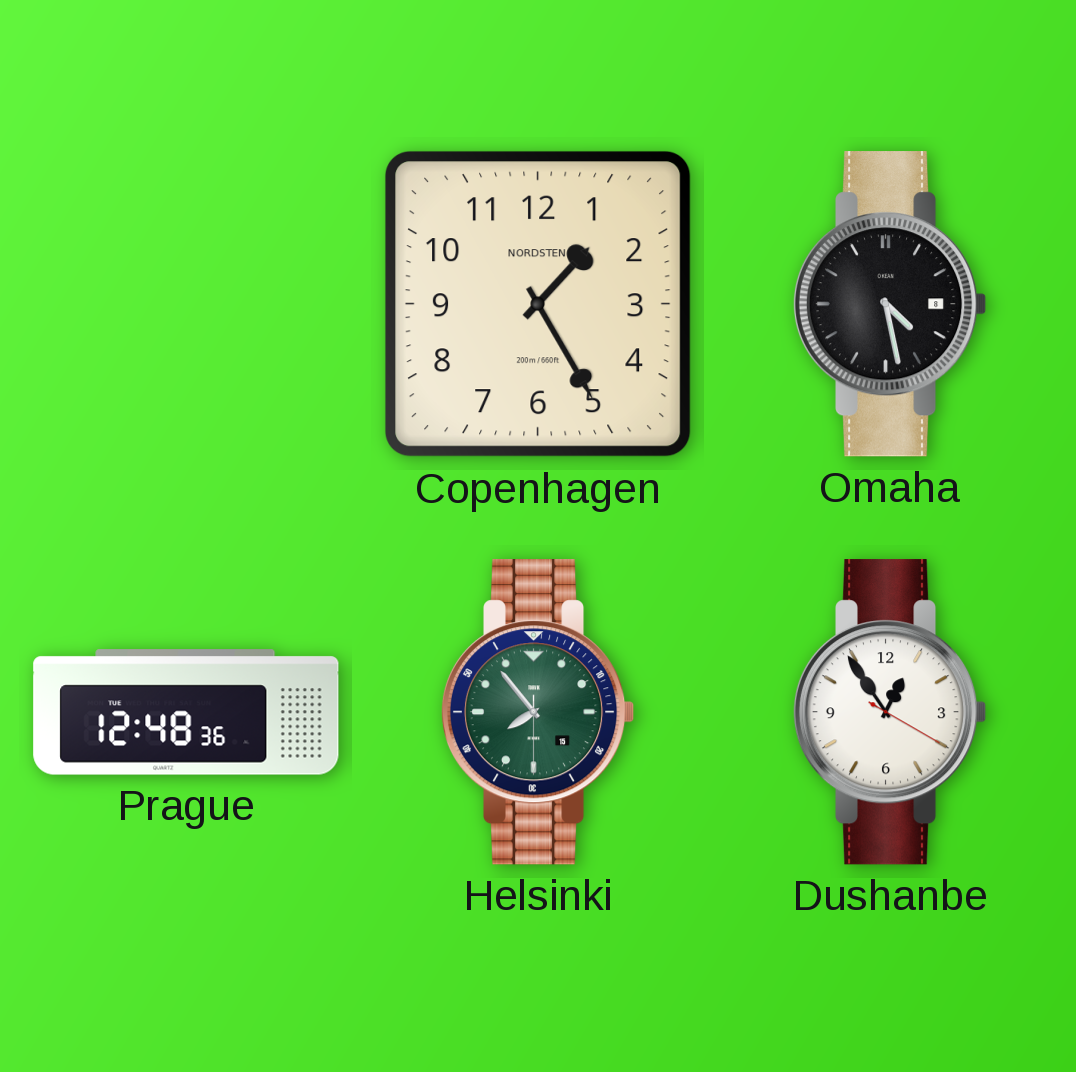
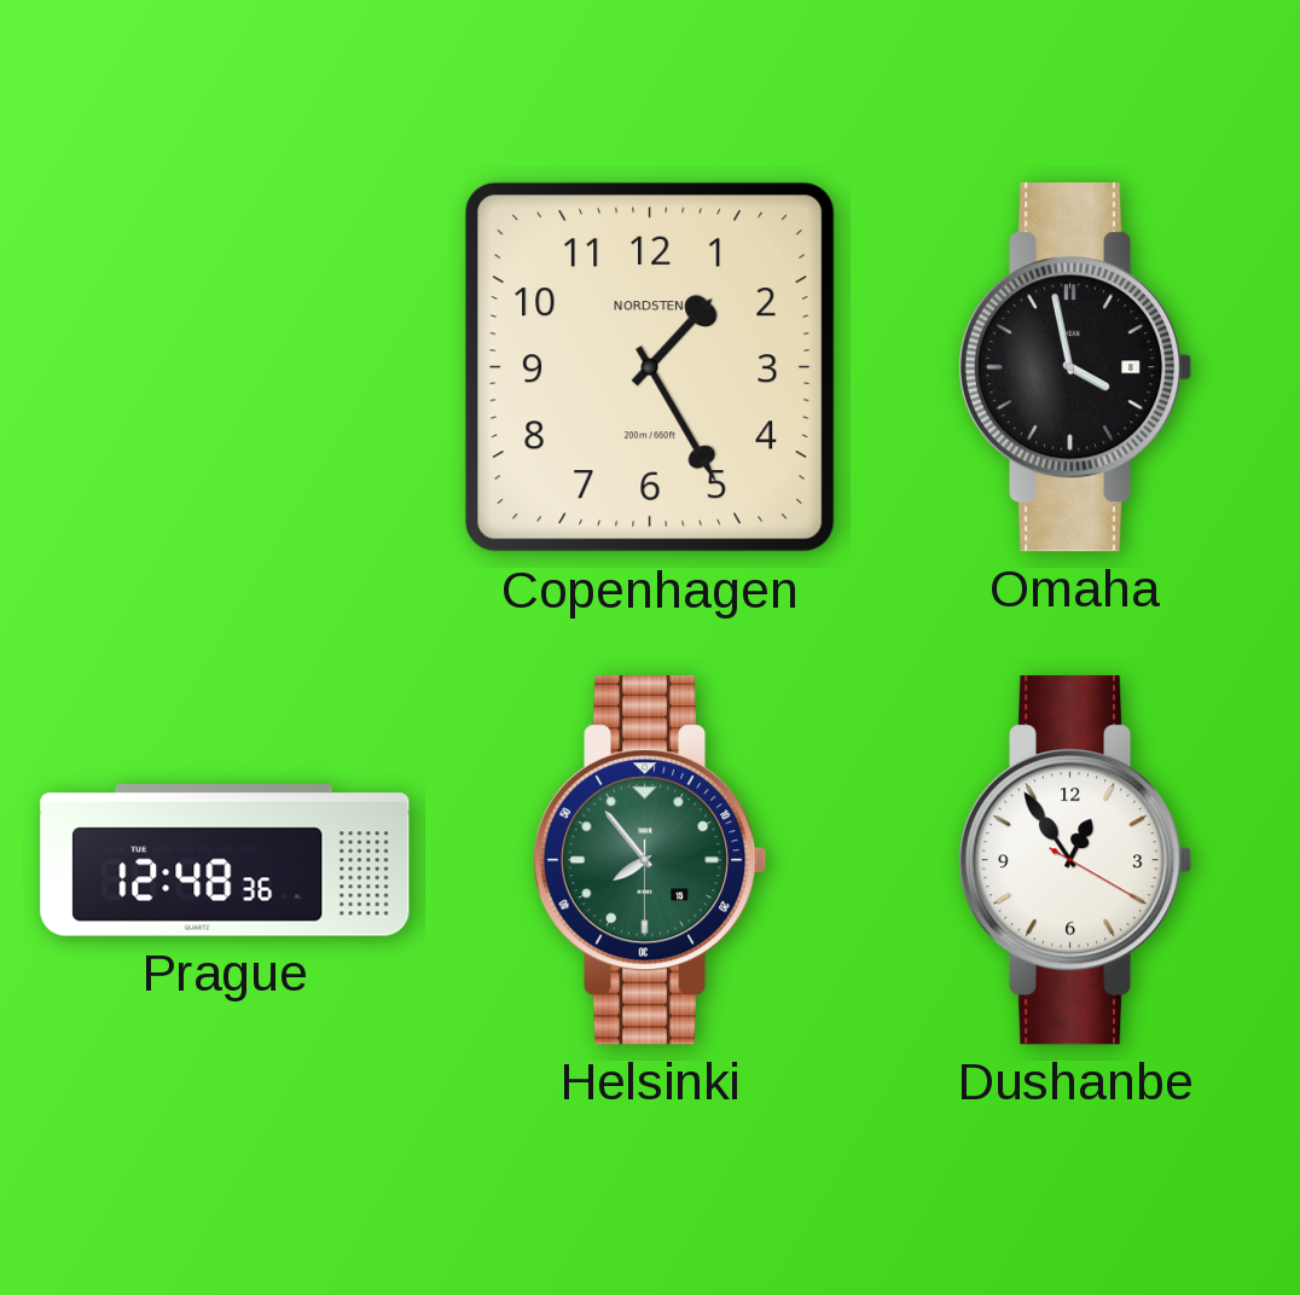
Omaha: 4:28 -> 3:58 (1075, 367)
